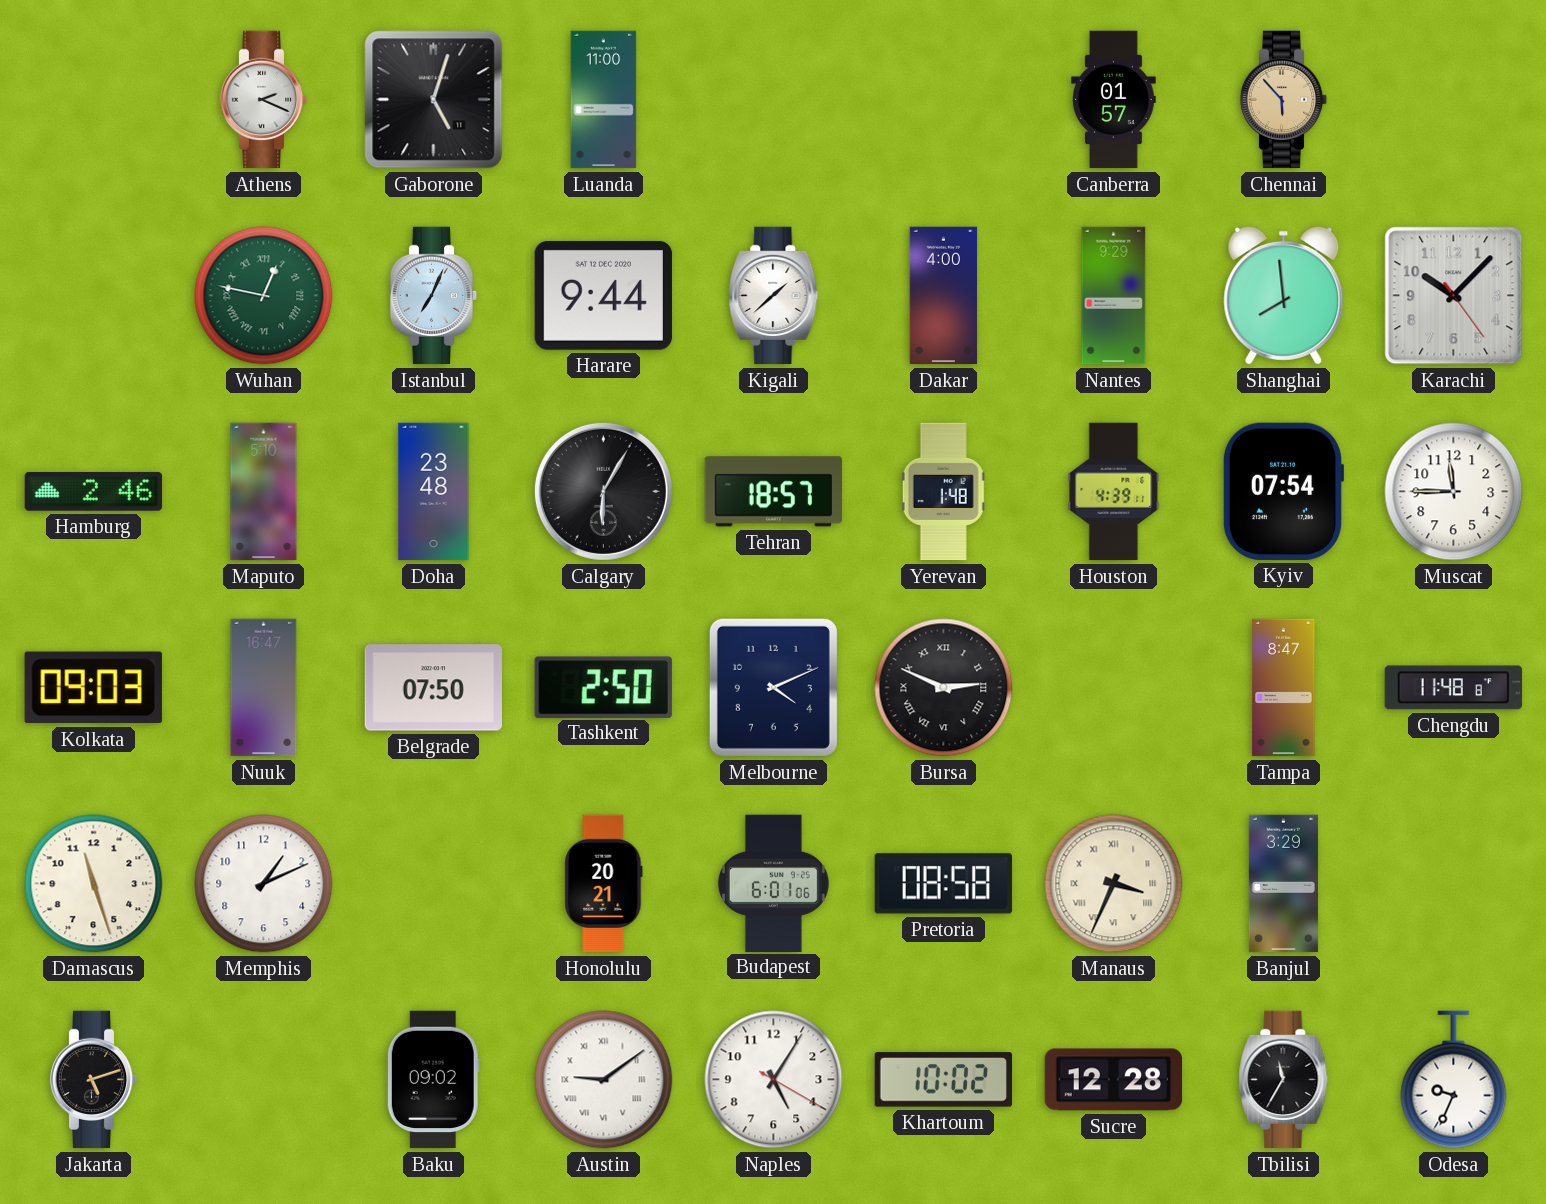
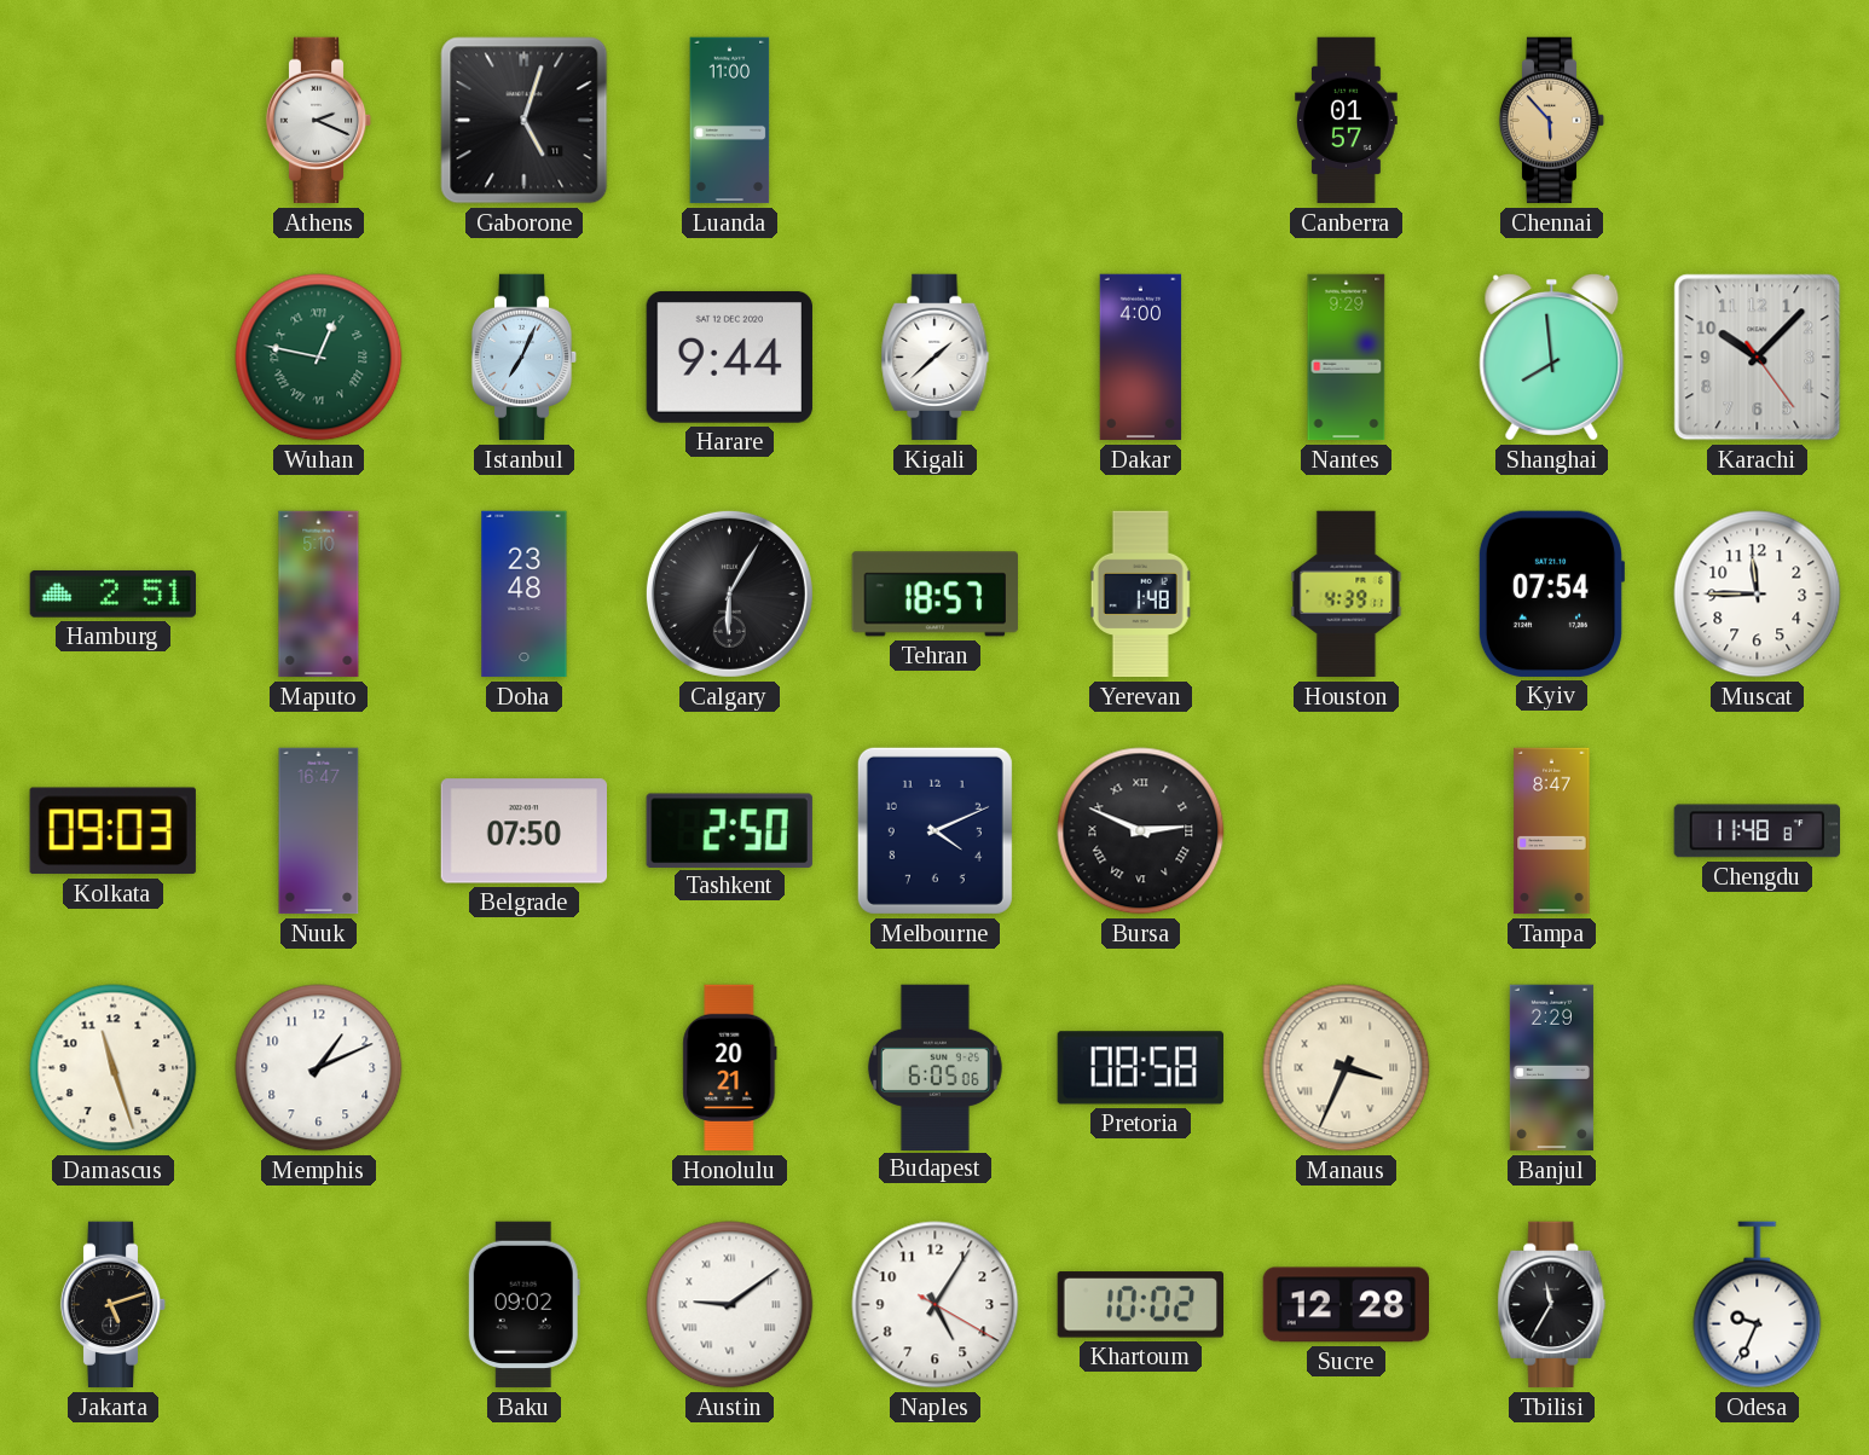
Hamburg: 2:46 -> 2:51 (112, 595)
Budapest: 6:01 -> 6:05 (934, 1067)
Banjul: 3:29 -> 2:29 (1551, 1068)
